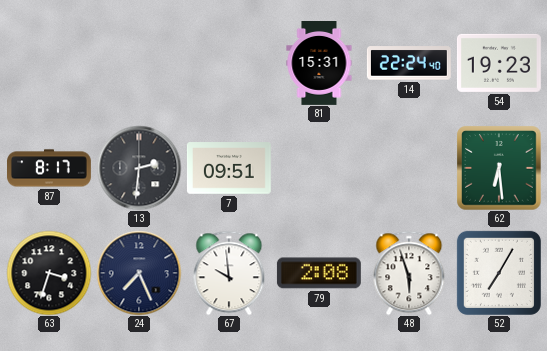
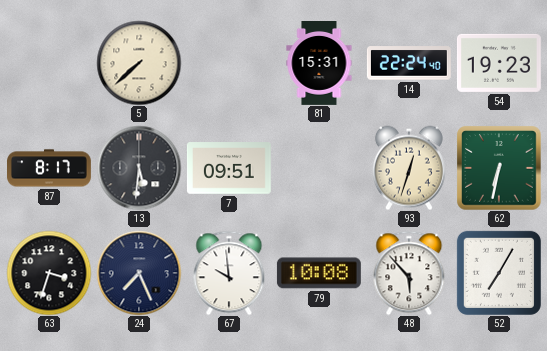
5: none -> 7:38 (139, 63)
13: 2:31 -> 5:31 (139, 168)
93: none -> 12:33 (409, 168)
62: 6:29 -> 6:32 (499, 168)
79: 2:08 -> 10:08 (319, 273)
48: 5:57 -> 5:53 (409, 273)
